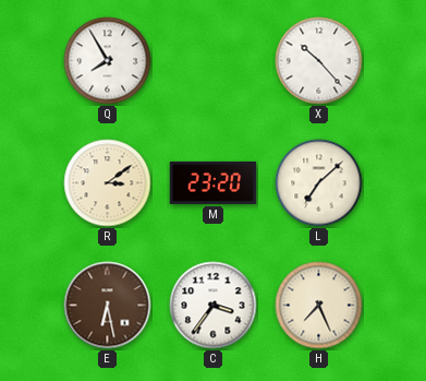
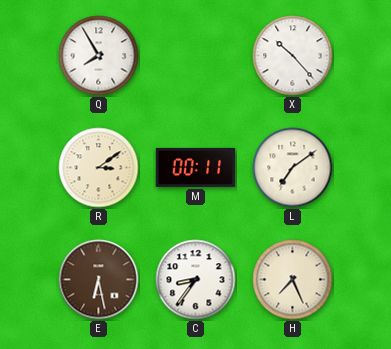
M: 23:20 -> 00:11 (196, 167)
L: 7:08 -> 7:09 (293, 168)
C: 3:36 -> 8:36 (196, 280)
